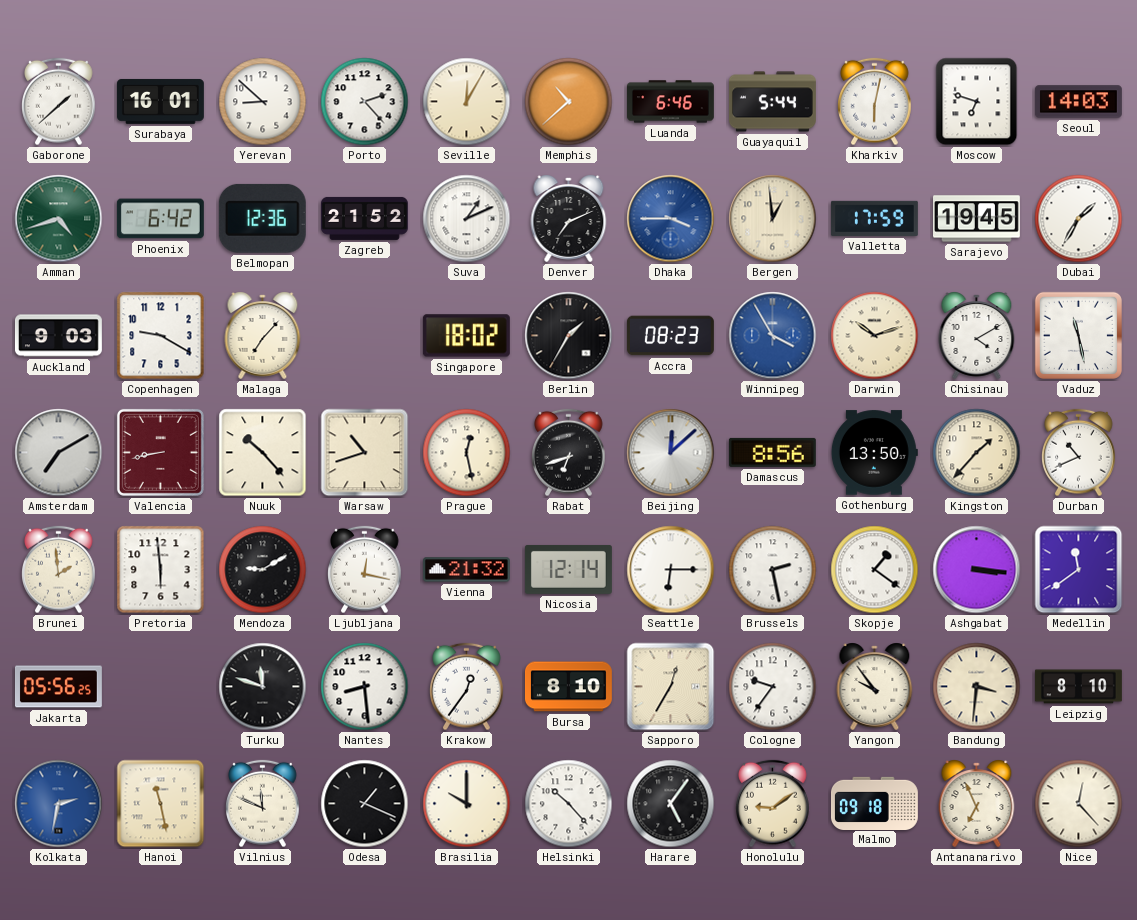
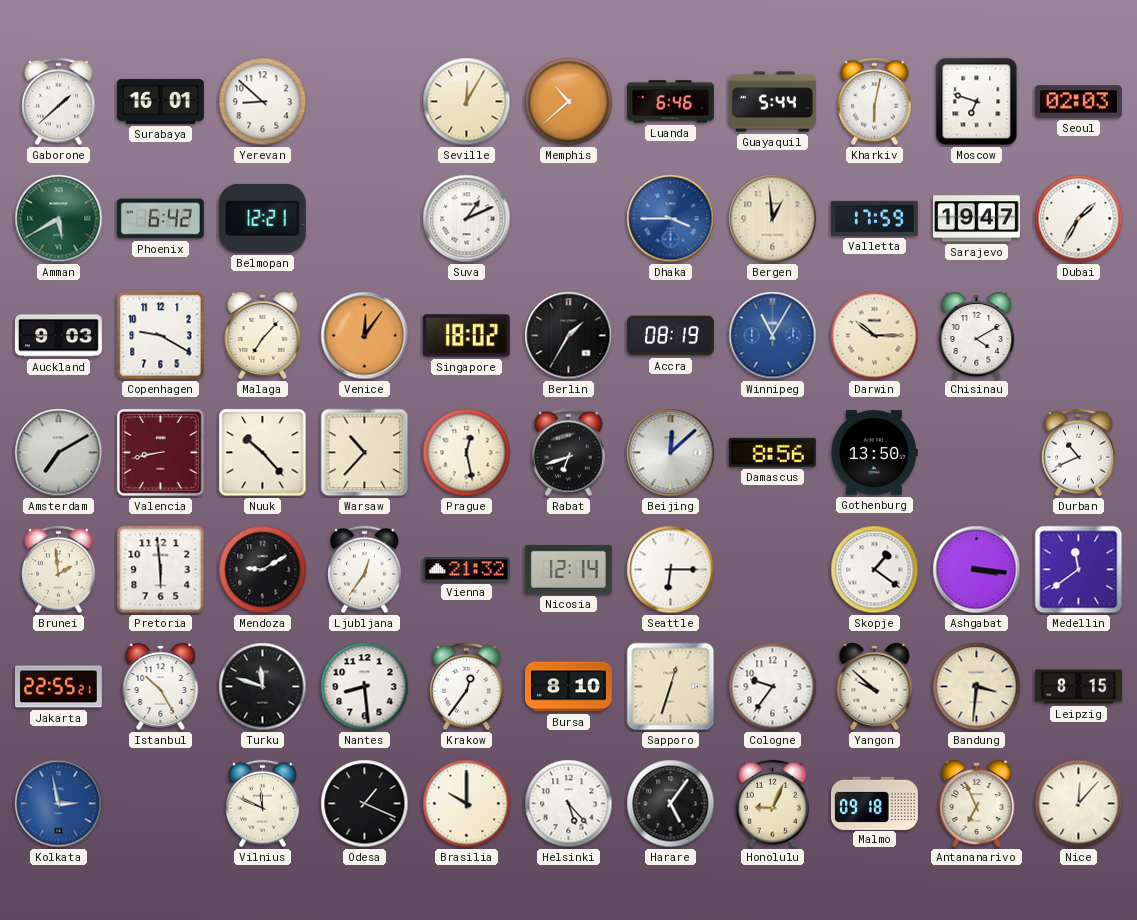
Porto: 2:23 -> none (365, 102)
Seoul: 14:03 -> 02:03 (1078, 102)
Amman: 4:42 -> 5:40 (59, 219)
Belmopan: 12:36 -> 12:21 (262, 218)
Zagreb: 21:52 -> none (365, 218)
Denver: 7:11 -> none (569, 218)
Sarajevo: 19:45 -> 19:47 (977, 219)
Venice: none -> 12:06 (365, 336)
Accra: 08:23 -> 08:19 (670, 336)
Winnipeg: 3:55 -> 11:05 (773, 336)
Darwin: 10:12 -> 10:15 (875, 336)
Vaduz: 11:28 -> none (1078, 335)
Warsaw: 10:42 -> 10:37 (365, 453)
Kingston: 1:37 -> none (977, 453)
Ljubljana: 12:17 -> 12:36 (365, 570)
Brussels: 2:28 -> none (773, 570)
Jakarta: 05:56 -> 22:55 (58, 687)
Istanbul: none -> 10:25 (161, 686)
Sapporo: 12:35 -> 12:33 (671, 687)
Yangon: 9:54 -> 9:52 (875, 686)
Leipzig: 8:10 -> 8:15 (1078, 687)
Kolkata: 2:32 -> 2:58 (59, 804)
Hanoi: 11:28 -> none (161, 804)
Helsinki: 10:23 -> 5:23 (569, 804)
Honolulu: 9:09 -> 9:04 (773, 804)
Nice: 12:23 -> 12:07 (1079, 804)
